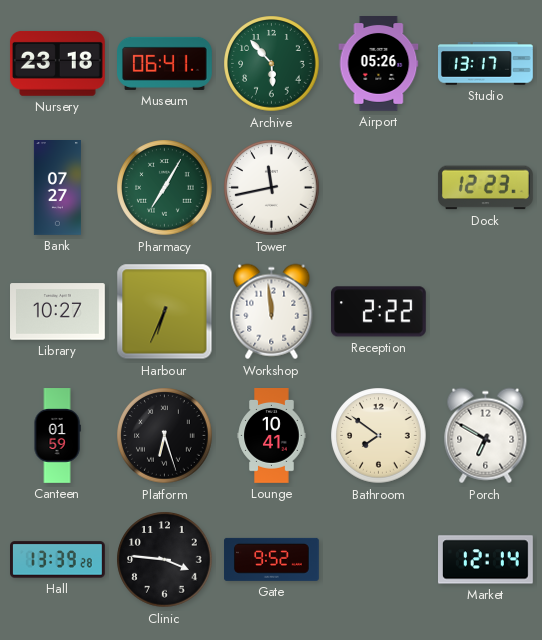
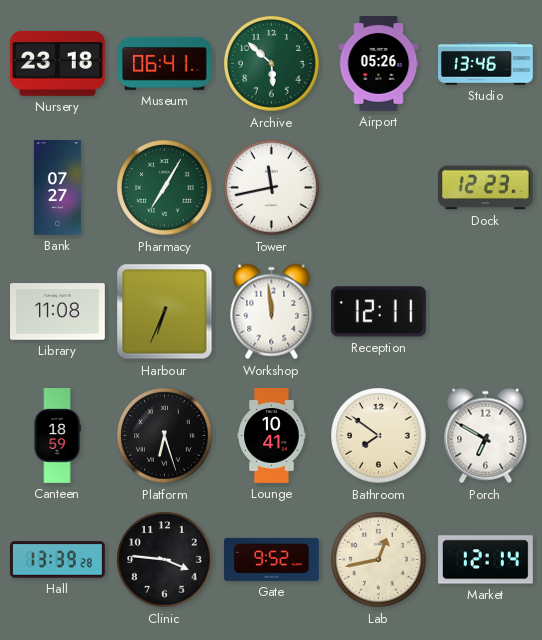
Archive: 5:53 -> 5:52 (272, 64)
Studio: 13:17 -> 13:46 (486, 64)
Library: 10:27 -> 11:08 (58, 312)
Reception: 2:22 -> 12:11 (378, 312)
Canteen: 01:59 -> 18:59 (57, 436)
Lab: none -> 12:43 (379, 560)
